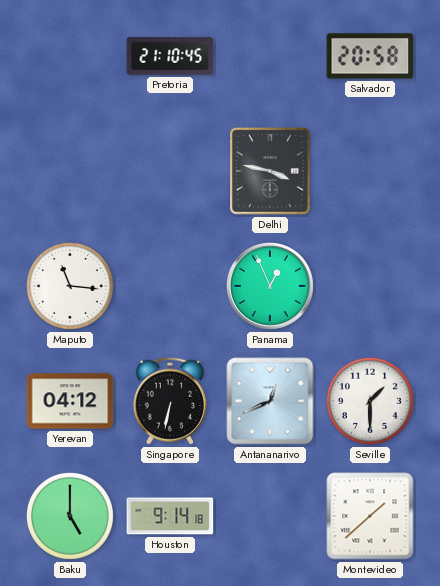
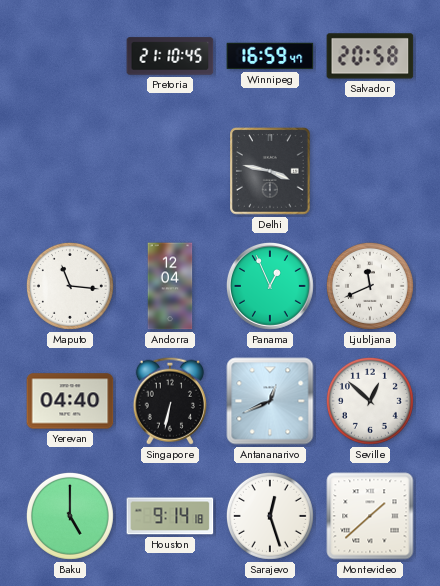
Winnipeg: none -> 16:59 (270, 56)
Andorra: none -> 12:04 (170, 286)
Ljubljana: none -> 11:41 (370, 286)
Yerevan: 04:12 -> 04:40 (70, 401)
Seville: 1:30 -> 12:52 (370, 401)
Sarajevo: none -> 12:27 (270, 516)
